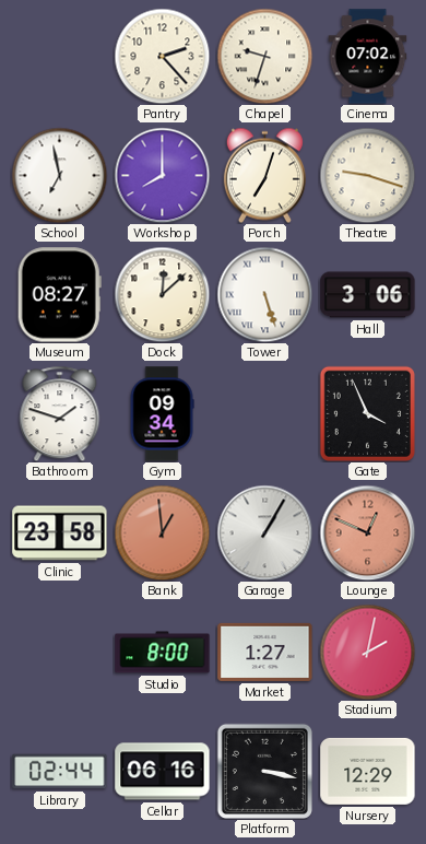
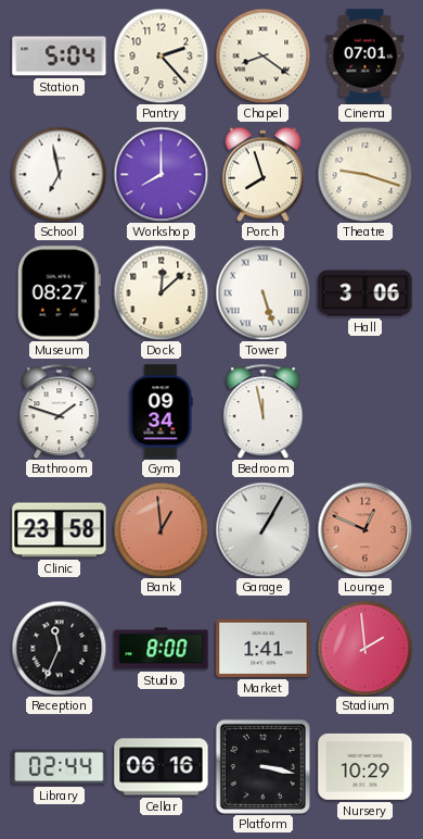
Station: none -> 5:04 (60, 57)
Chapel: 9:33 -> 8:21 (262, 55)
Cinema: 07:02 -> 07:01 (366, 57)
Porch: 7:03 -> 7:57 (262, 174)
Bedroom: none -> 11:58 (264, 411)
Gate: 3:56 -> none (367, 413)
Reception: none -> 11:34 (59, 648)
Market: 1:27 -> 1:41 (264, 648)
Stadium: 2:02 -> 1:59 (364, 648)
Nursery: 12:29 -> 10:29 (366, 766)
